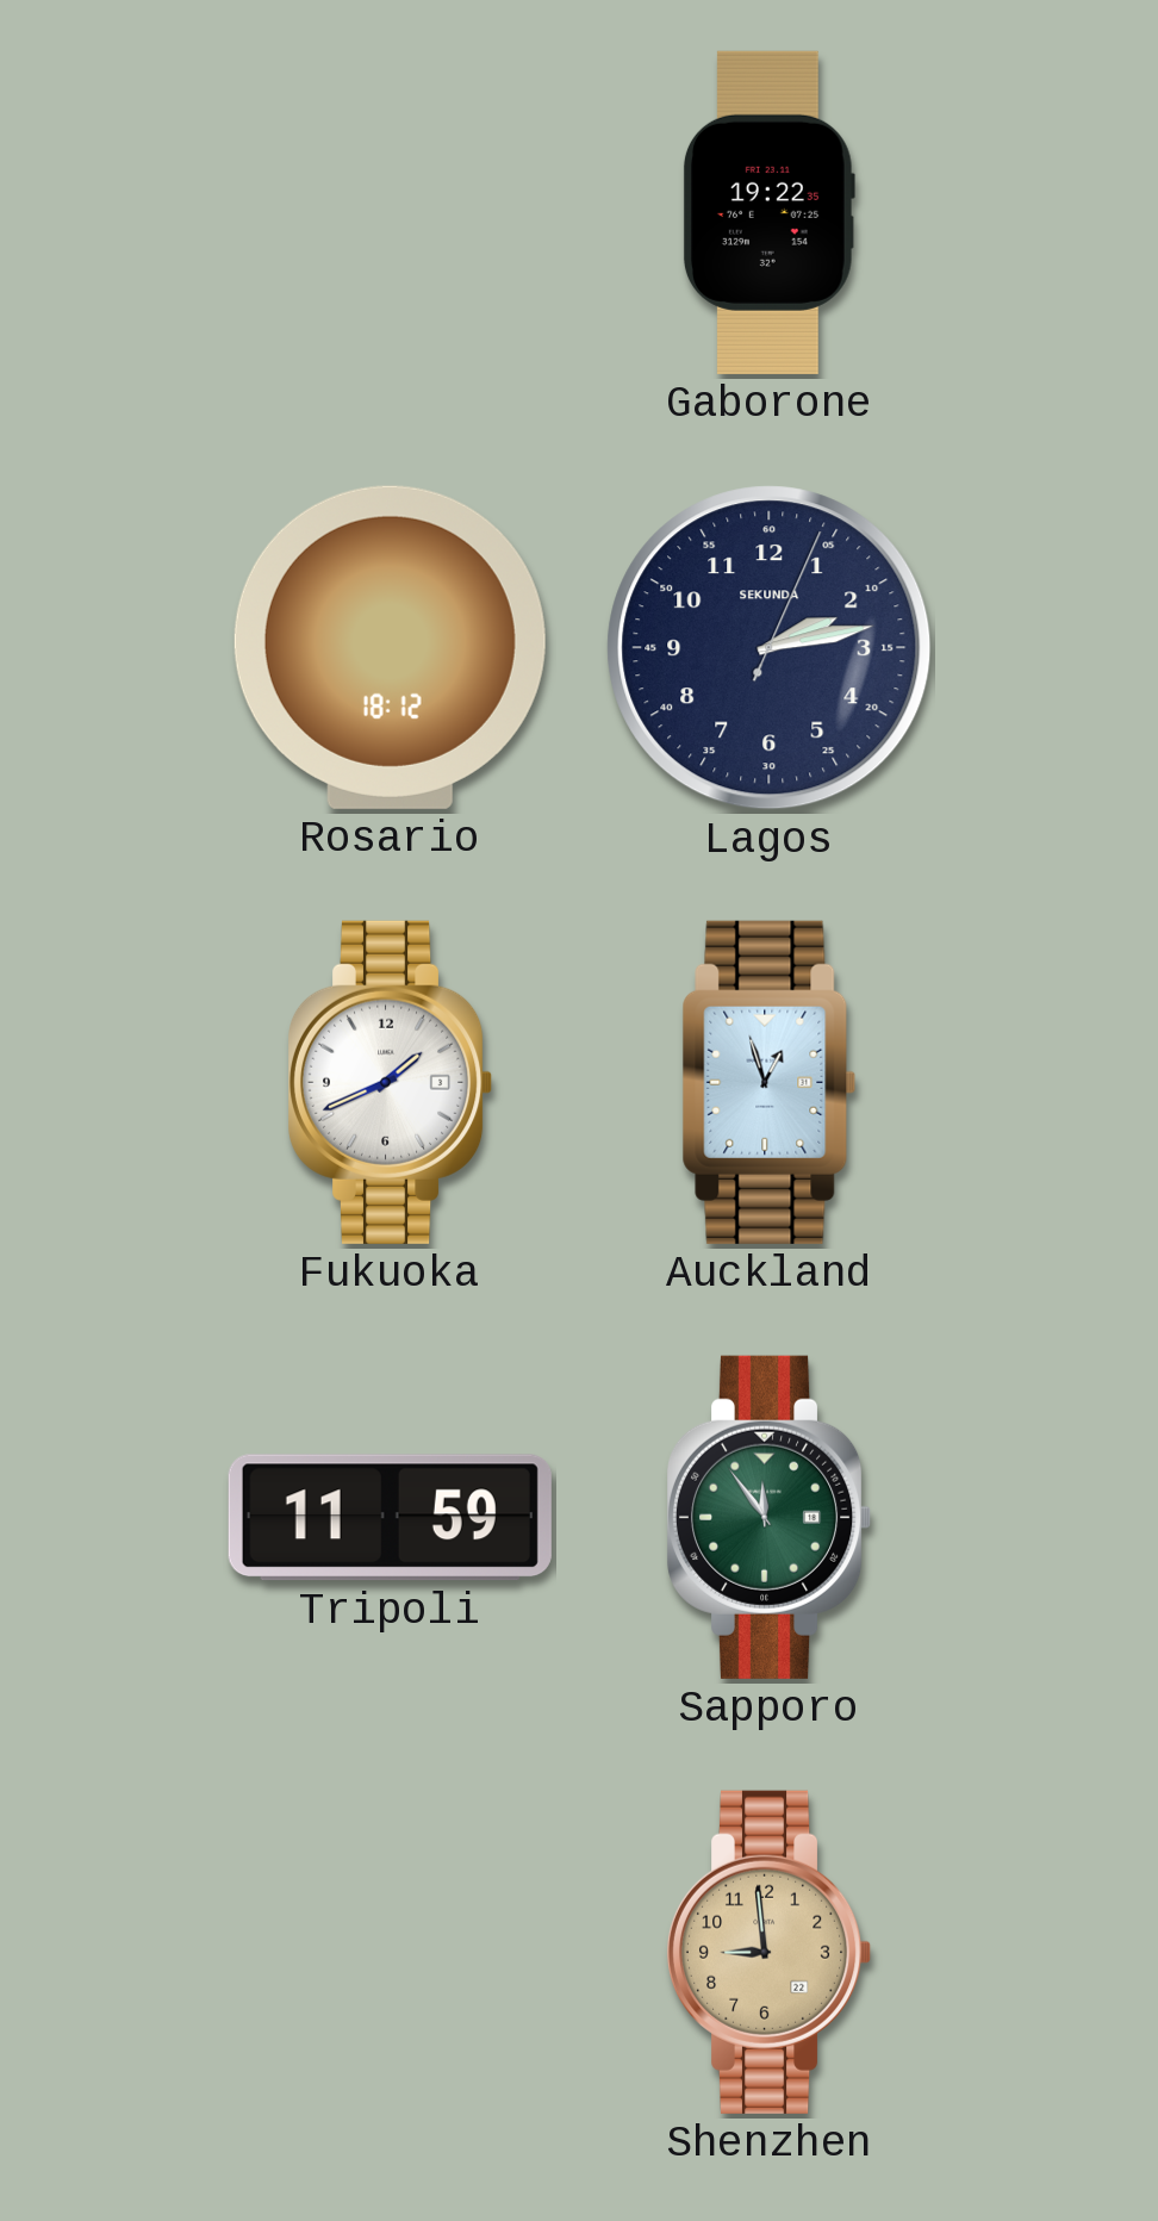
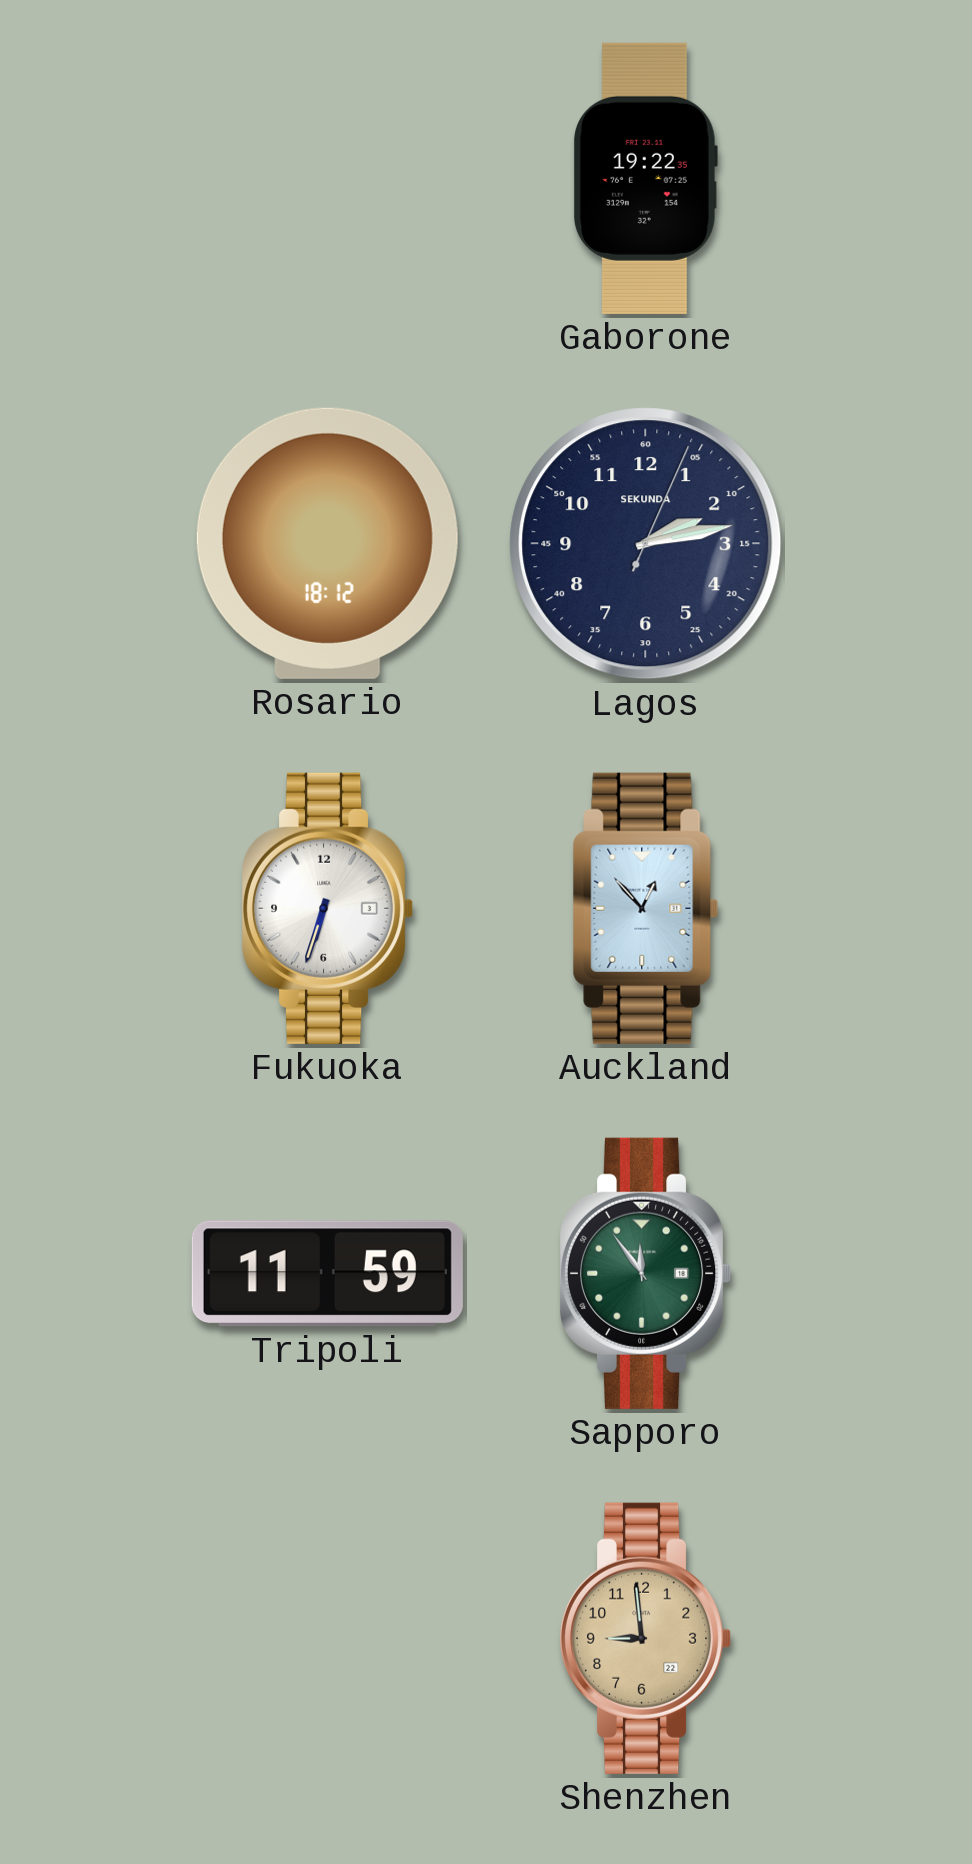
Fukuoka: 1:41 -> 6:33 (327, 908)
Auckland: 12:57 -> 12:53 (646, 908)
